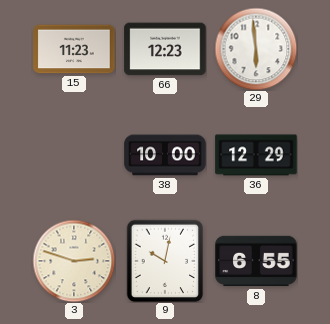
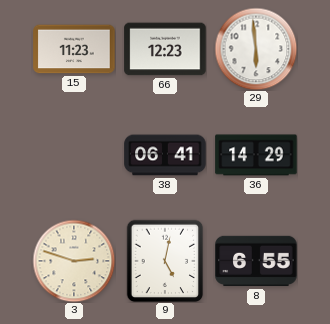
38: 10:00 -> 06:41 (165, 155)
36: 12:29 -> 14:29 (256, 155)
9: 10:02 -> 5:02 (165, 261)
